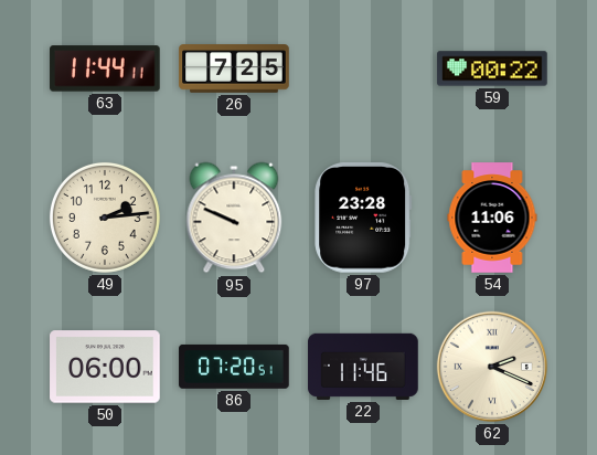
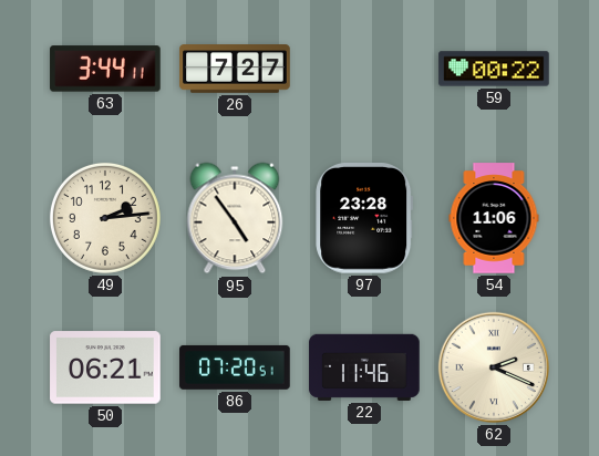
63: 11:44 -> 3:44 (105, 69)
26: 7:25 -> 7:27 (235, 69)
95: 9:49 -> 4:54 (235, 218)
50: 06:00 -> 06:21 (105, 367)
